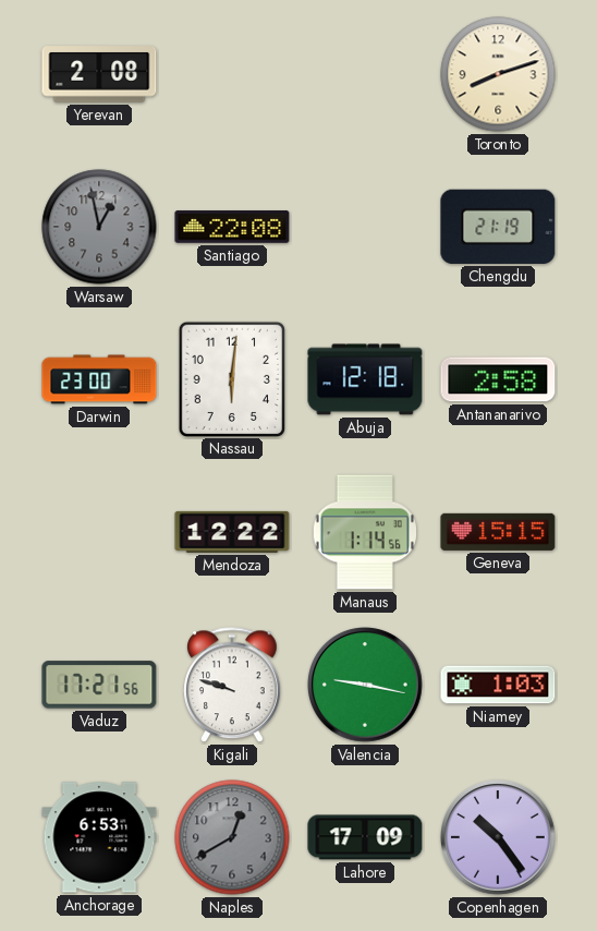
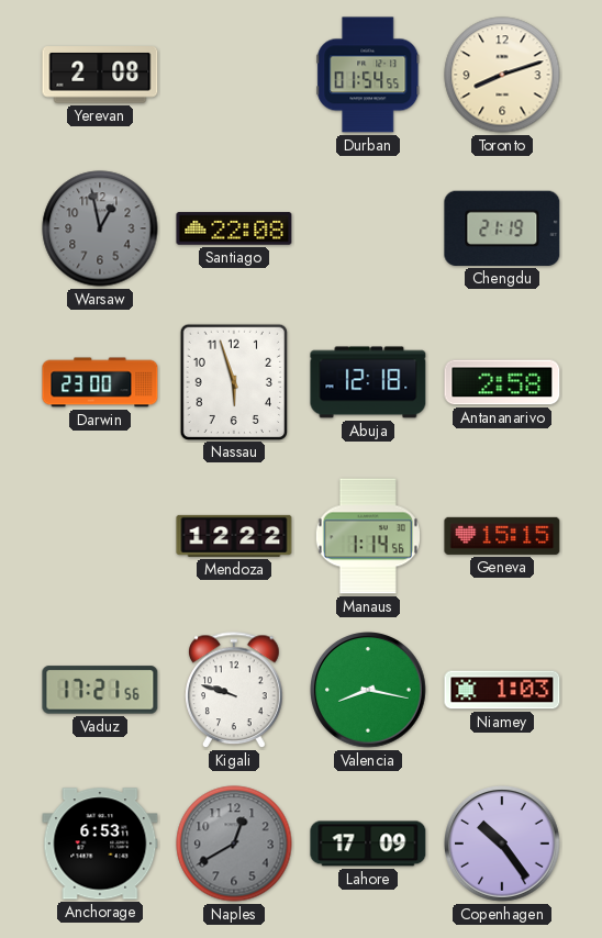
Durban: none -> 01:54 (368, 75)
Nassau: 6:01 -> 5:57 (233, 381)
Valencia: 9:17 -> 8:17 (369, 691)
